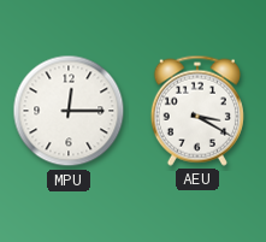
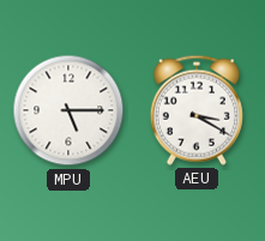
MPU: 12:15 -> 5:15 (68, 110)
